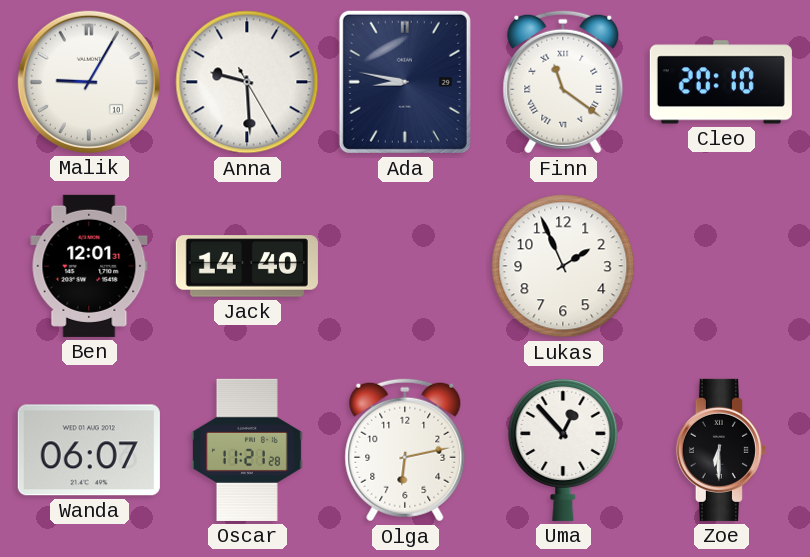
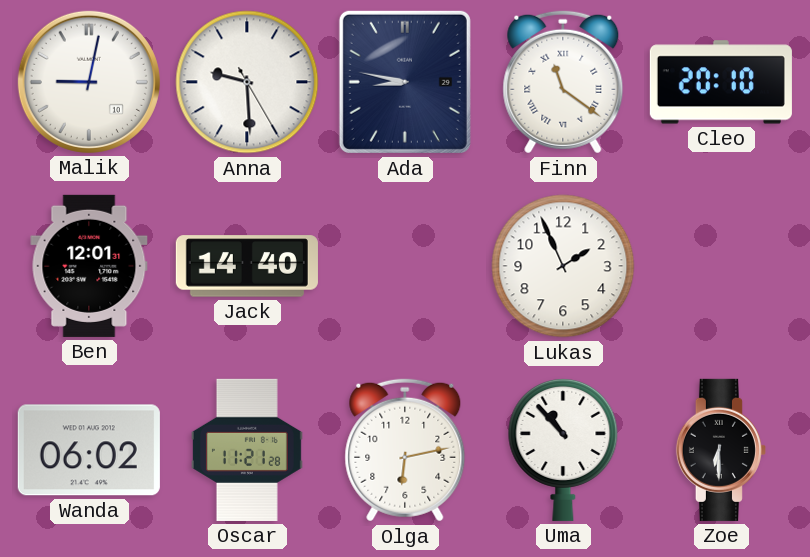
Malik: 9:05 -> 9:02 (89, 82)
Wanda: 06:07 -> 06:02 (89, 450)
Uma: 12:53 -> 10:53 (563, 449)
